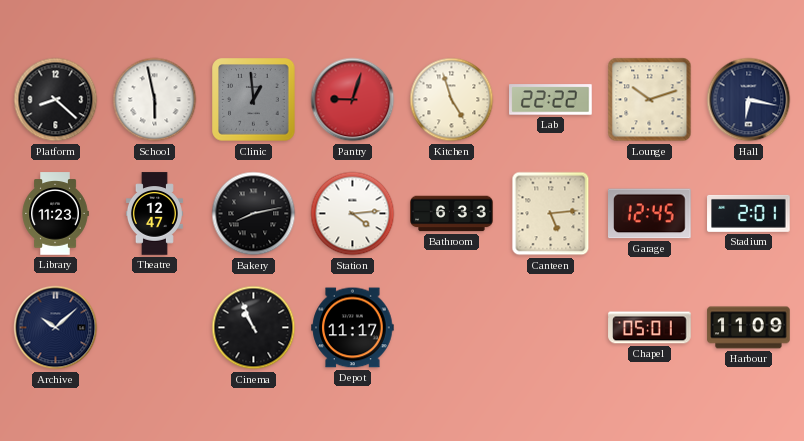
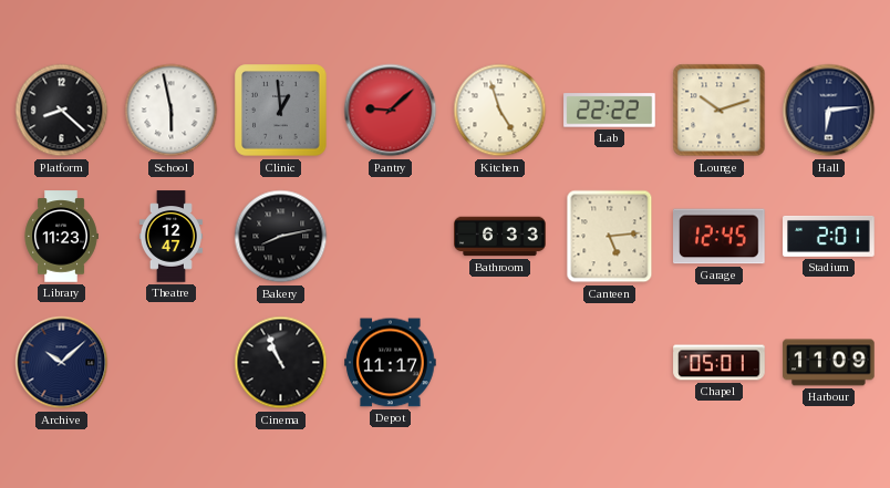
Pantry: 9:03 -> 9:08 (391, 111)
Hall: 6:17 -> 6:14 (829, 111)
Station: 4:14 -> none (353, 214)
